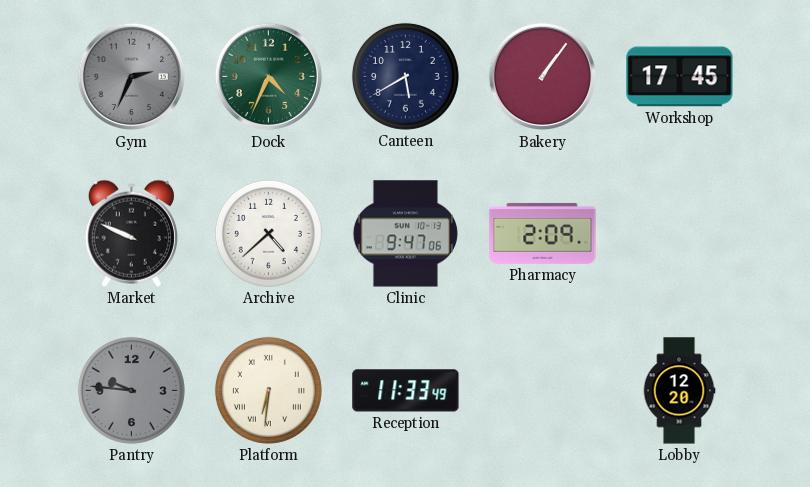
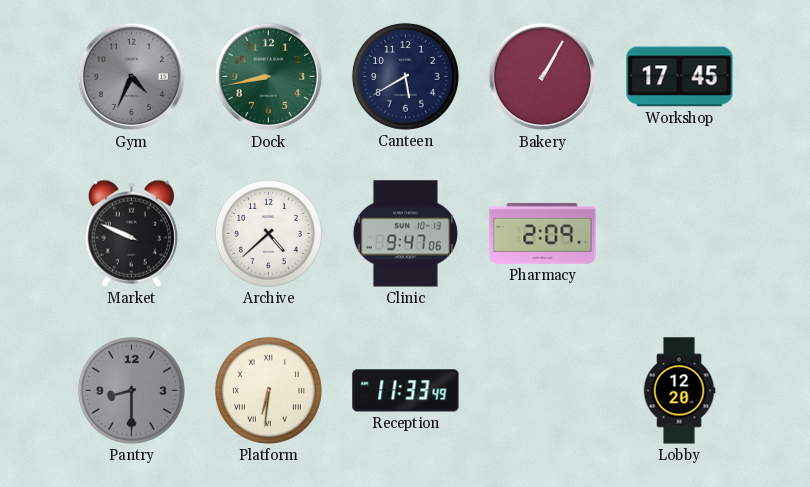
Gym: 2:34 -> 4:34 (132, 77)
Dock: 4:34 -> 8:43 (269, 77)
Bakery: 1:06 -> 1:05 (543, 77)
Pantry: 9:46 -> 8:30 (131, 390)
